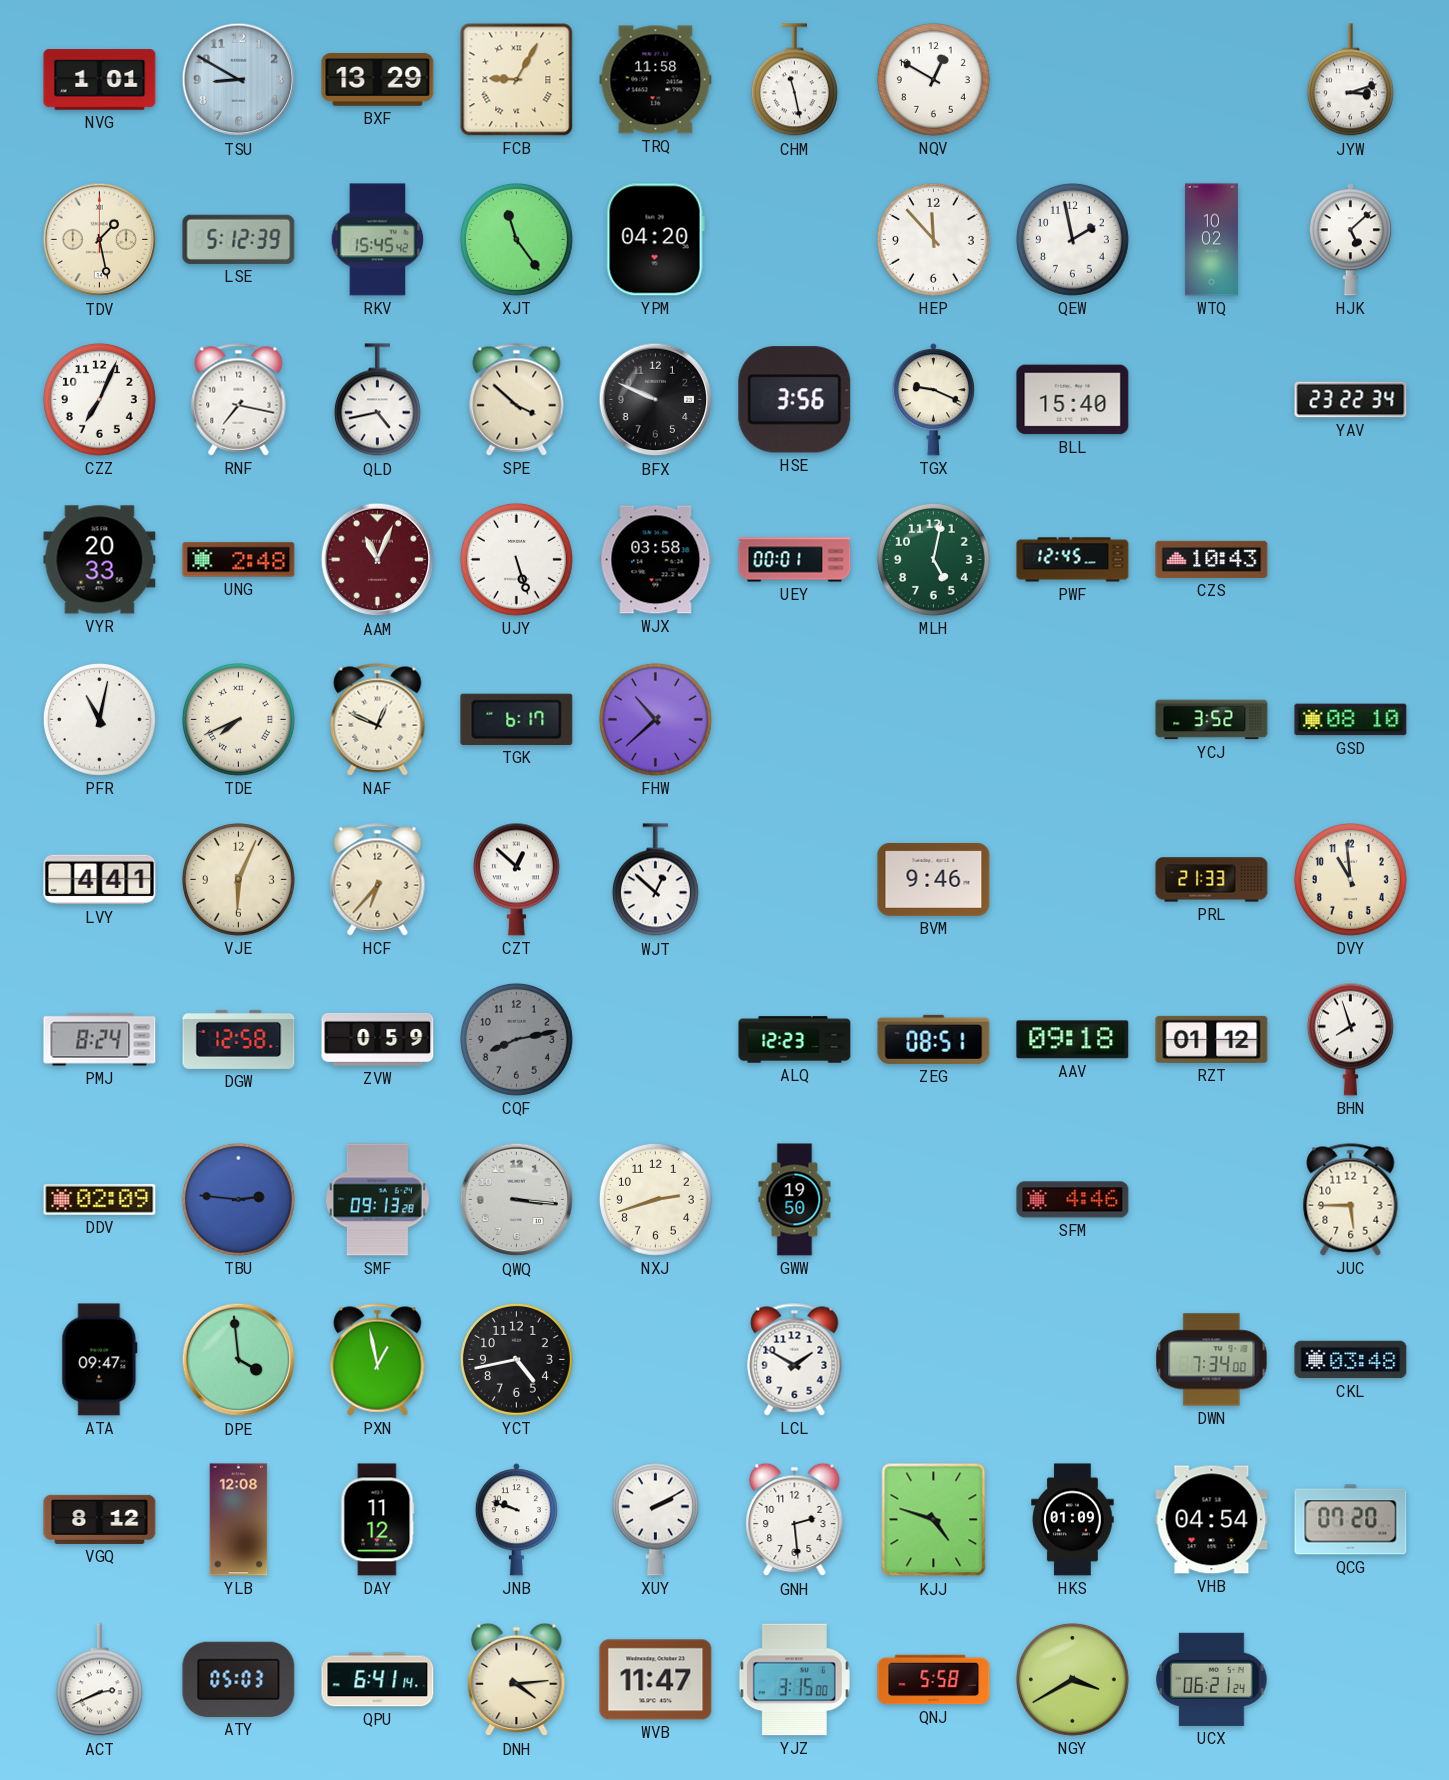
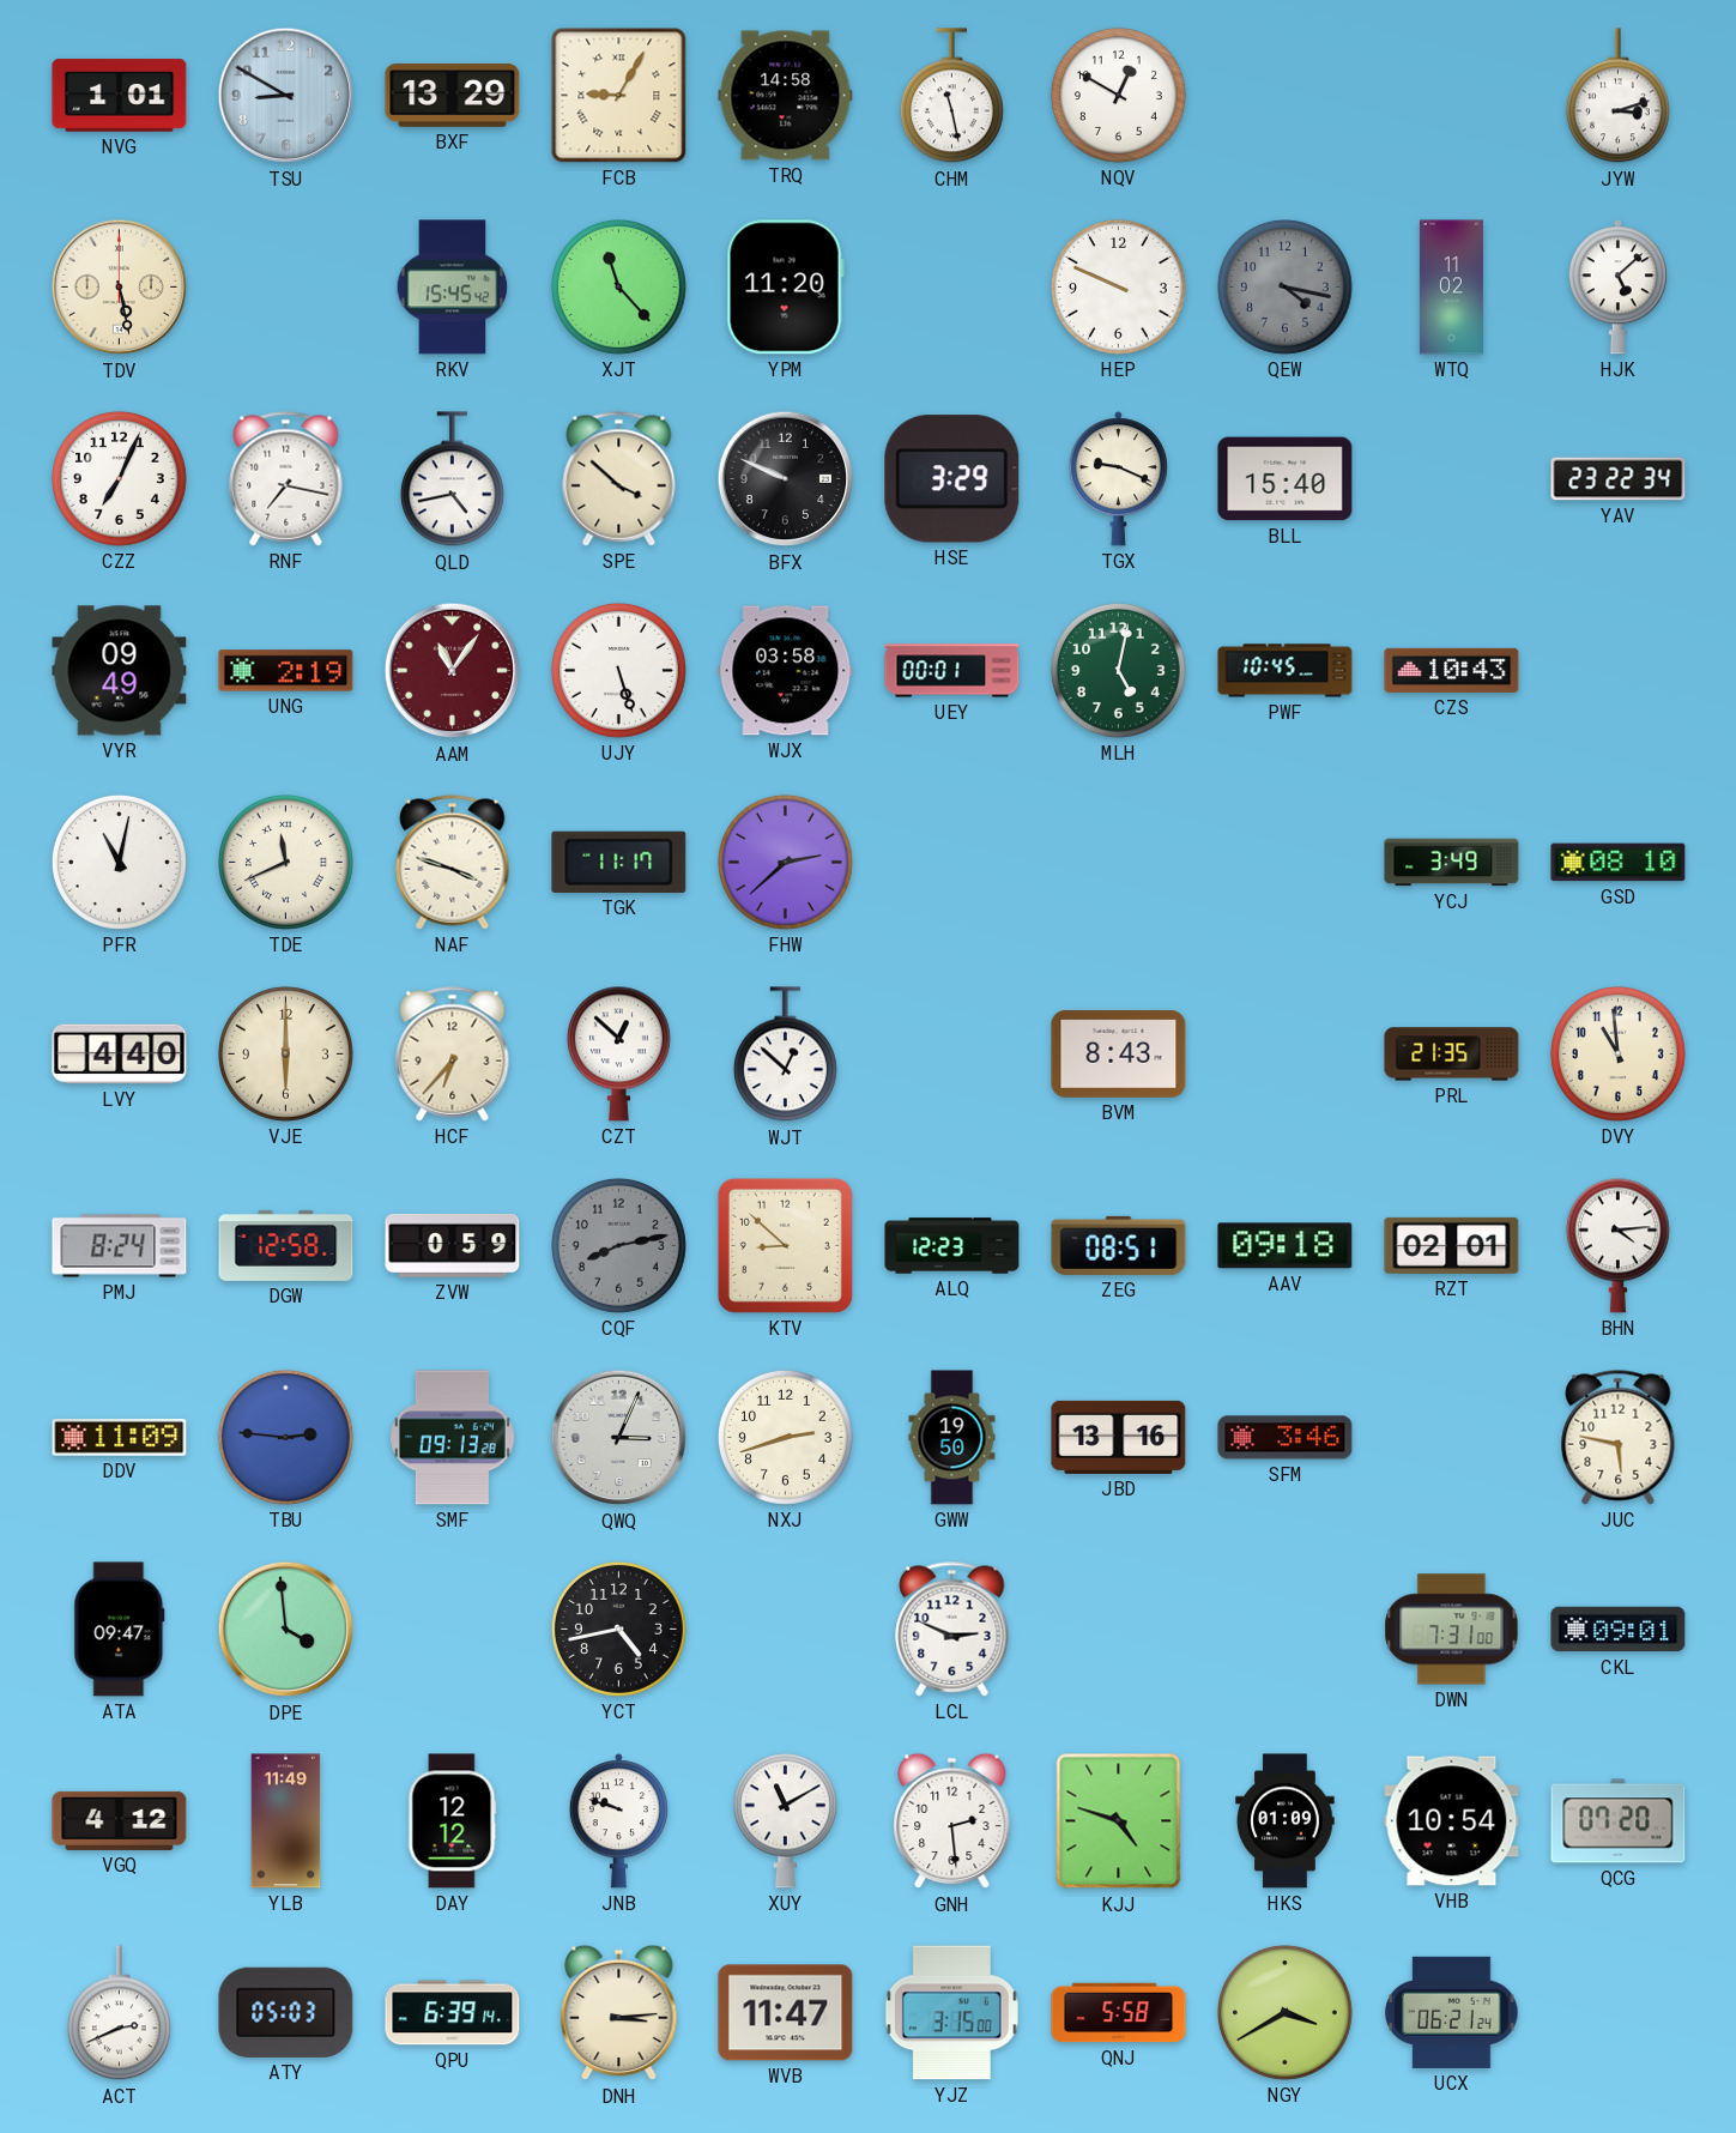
TRQ: 11:58 -> 14:58 (786, 96)
TDV: 1:28 -> 5:28 (120, 288)
LSE: 5:12 -> none (239, 239)
XJT: 11:24 -> 11:23 (618, 286)
YPM: 04:20 -> 11:20 (785, 288)
HEP: 11:53 -> 9:49 (1118, 286)
QEW: 1:58 -> 4:17 (1284, 286)
QEW dial: white -> grey (1284, 286)
WTQ: 10:02 -> 11:02 (1451, 288)
HSE: 3:56 -> 3:29 (952, 479)
VYR: 20:33 -> 09:49 (120, 671)
UNG: 2:48 -> 2:19 (286, 671)
AAM: 11:04 -> 11:06 (453, 671)
PWF: 12:45 -> 10:45 (1286, 671)
TDE: 7:41 -> 11:41 (285, 862)
NAF: 12:49 -> 3:48 (453, 863)
TGK: 6:17 -> 11:17 (619, 862)
FHW: 10:38 -> 2:38 (785, 862)
YCJ: 3:52 -> 3:49 (1452, 863)
LVY: 4:41 -> 4:40 (120, 1055)
VJE: 6:04 -> 6:00 (285, 1053)
BVM: 9:46 -> 8:43 (1119, 1053)
PRL: 21:33 -> 21:35 (1452, 1055)
KTV: none -> 8:52 (785, 1245)
RZT: 01:12 -> 02:01 (1452, 1245)
BHN: 7:57 -> 4:14 (1617, 1245)
DDV: 02:09 -> 11:09 (120, 1437)
QWQ: 3:16 -> 3:04 (619, 1438)
JBD: none -> 13:16 (1119, 1437)
SFM: 4:46 -> 3:46 (1286, 1438)
JUC: 5:45 -> 5:47 (1619, 1438)
PXN: 12:58 -> none (378, 1360)
LCL: 1:50 -> 2:49 (952, 1630)
DWN: 7:34 -> 7:31 (1452, 1630)
CKL: 03:48 -> 09:01 (1619, 1630)
VGQ: 8:12 -> 4:12 (120, 1820)
YLB: 12:08 -> 11:49 (286, 1821)
DAY: 11:12 -> 12:12 (453, 1821)
XUY: 2:10 -> 11:10 (785, 1820)
VHB: 04:54 -> 10:54 (1452, 1821)
QPU: 6:41 -> 6:39 (453, 2013)
DNH: 4:14 -> 3:14 (619, 2013)
